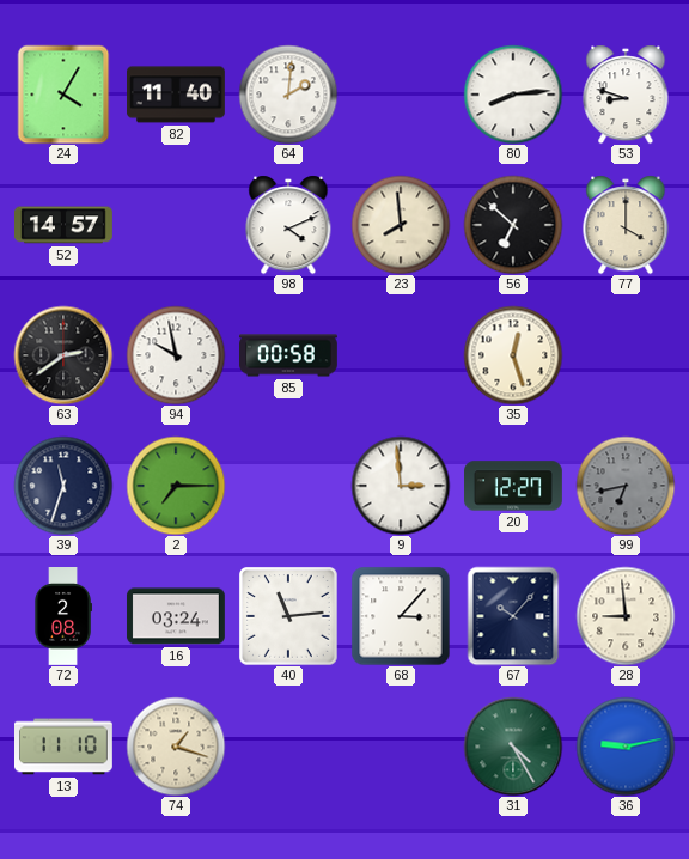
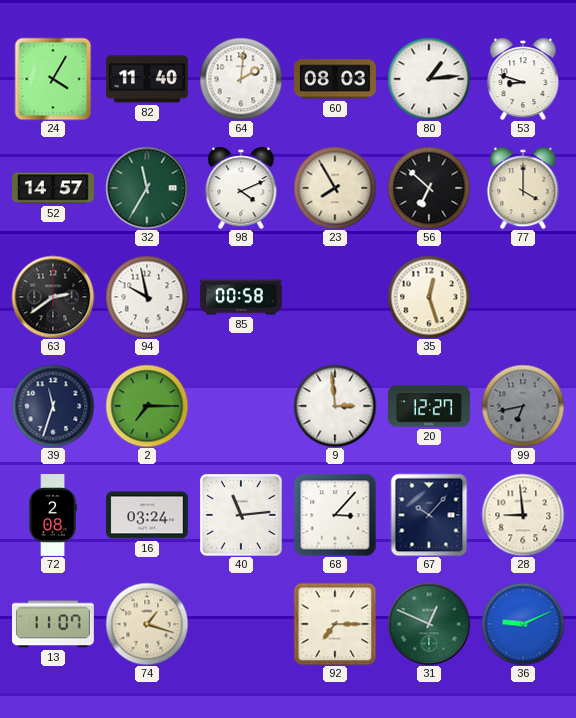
60: none -> 08:03 (335, 79)
80: 8:14 -> 1:14 (429, 79)
32: none -> 11:35 (147, 188)
23: 7:59 -> 7:55 (335, 188)
13: 11:10 -> 11:07 (54, 624)
92: none -> 7:15 (335, 624)
31: 4:25 -> 12:49 (429, 624)
36: 9:13 -> 9:11 (523, 624)
